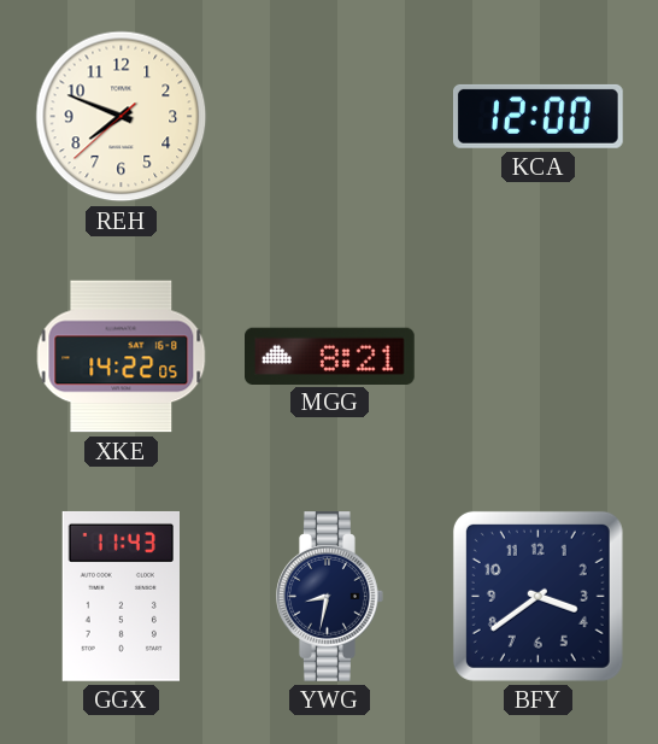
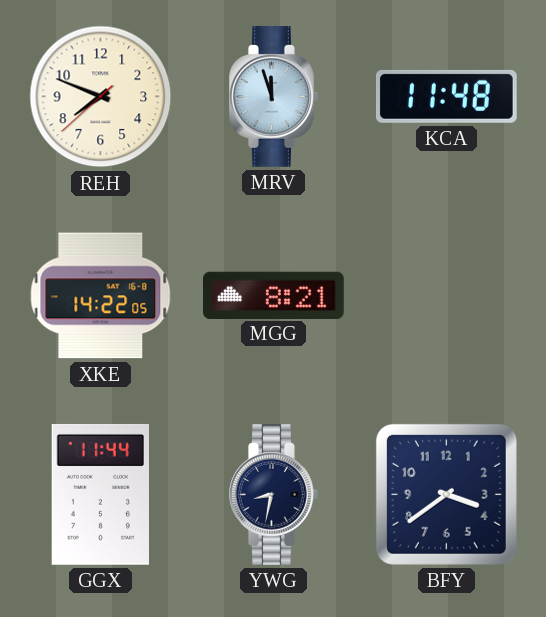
MRV: none -> 11:57 (274, 97)
KCA: 12:00 -> 11:48 (446, 96)
GGX: 11:43 -> 11:44 (100, 494)
